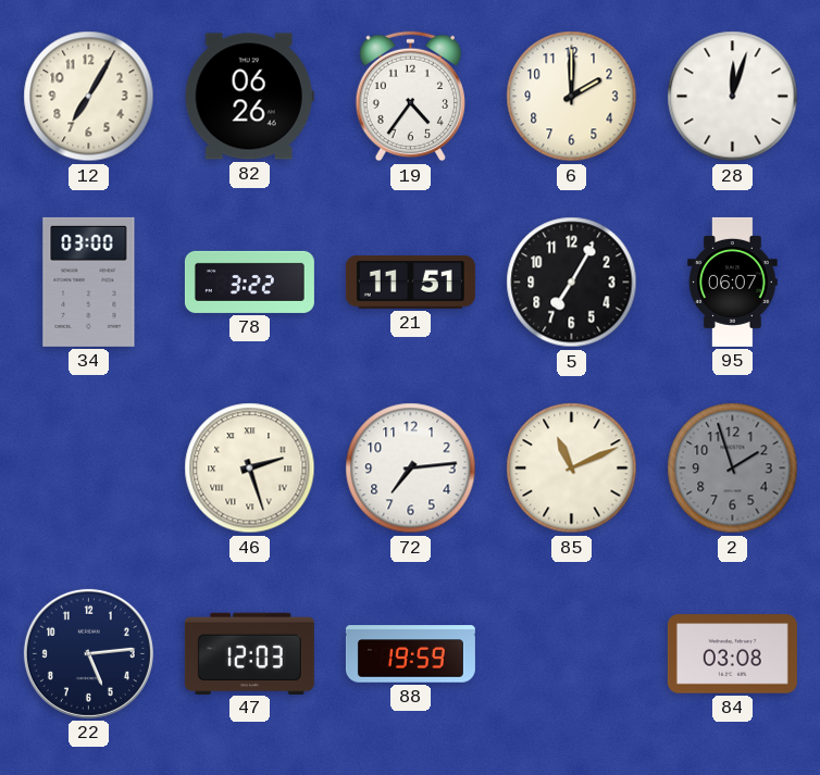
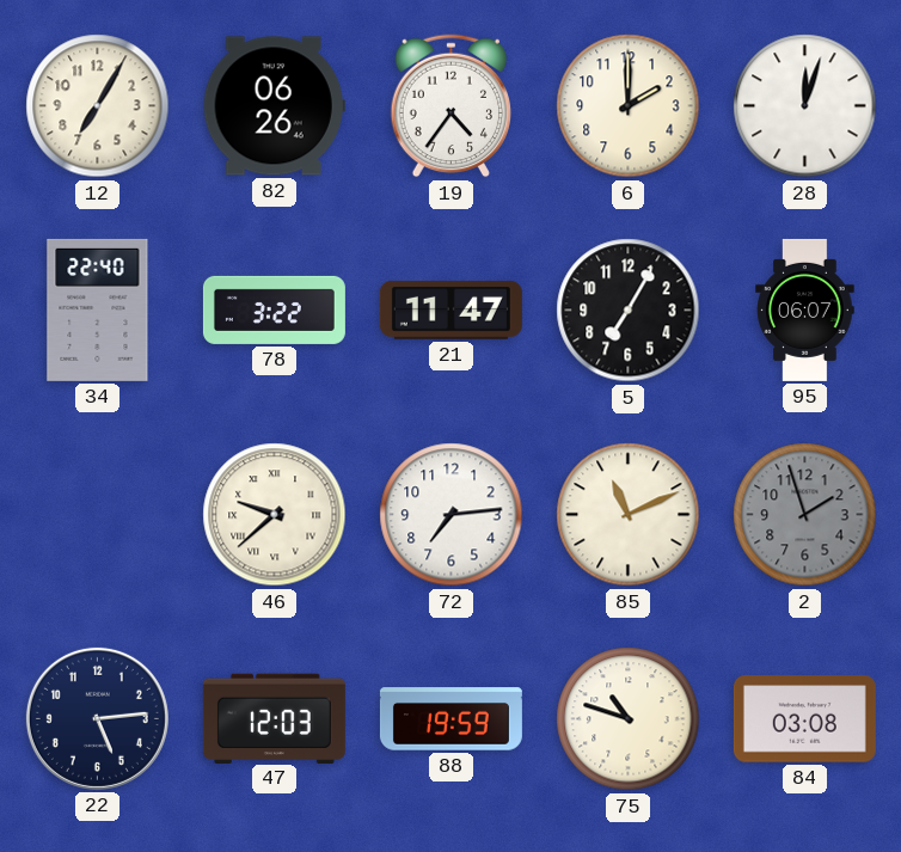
34: 03:00 -> 22:40 (98, 309)
21: 11:51 -> 11:47 (450, 311)
46: 2:27 -> 9:38 (275, 515)
75: none -> 10:48 (629, 719)
